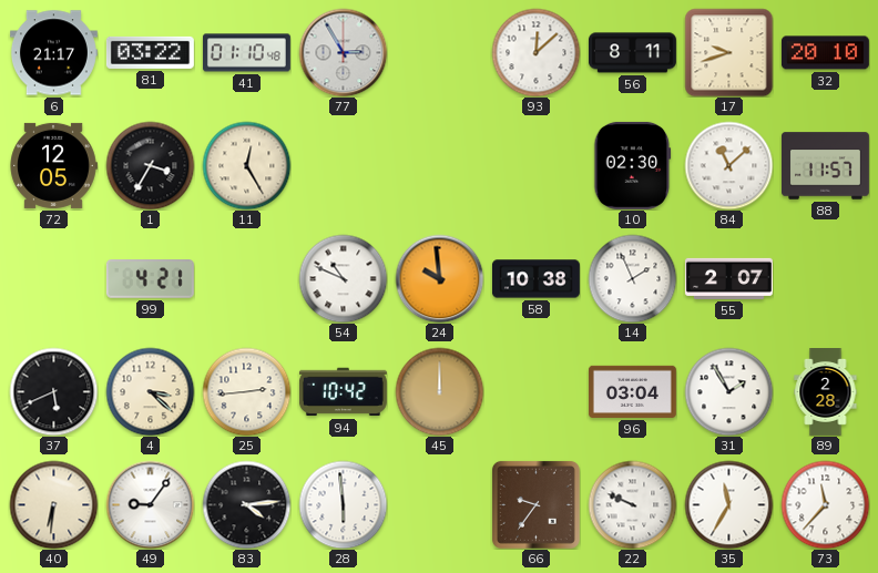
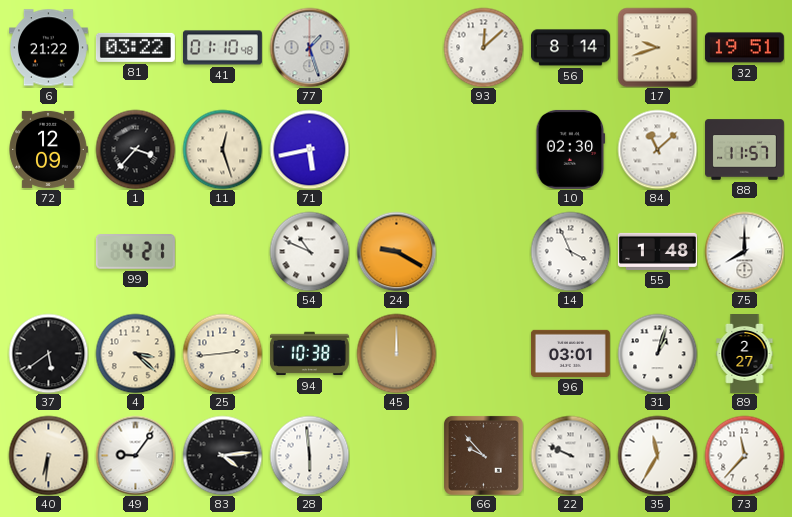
6: 21:17 -> 21:22 (48, 48)
77: 2:55 -> 1:27 (309, 47)
56: 8:11 -> 8:14 (570, 48)
32: 20:10 -> 19:51 (744, 48)
72: 12:05 -> 12:09 (48, 149)
1: 3:35 -> 3:37 (135, 149)
11: 12:25 -> 12:27 (222, 149)
71: none -> 5:43 (309, 149)
24: 9:59 -> 9:20 (396, 251)
58: 10:38 -> none (535, 279)
14: 1:56 -> 3:56 (570, 251)
55: 2:07 -> 1:48 (657, 251)
75: none -> 8:00 (744, 251)
37: 5:41 -> 5:39 (48, 353)
94: 10:42 -> 10:38 (309, 354)
96: 03:04 -> 03:01 (570, 353)
31: 1:55 -> 1:03 (657, 353)
89: 2:28 -> 2:27 (745, 354)
66: 9:36 -> 9:53 (483, 455)
